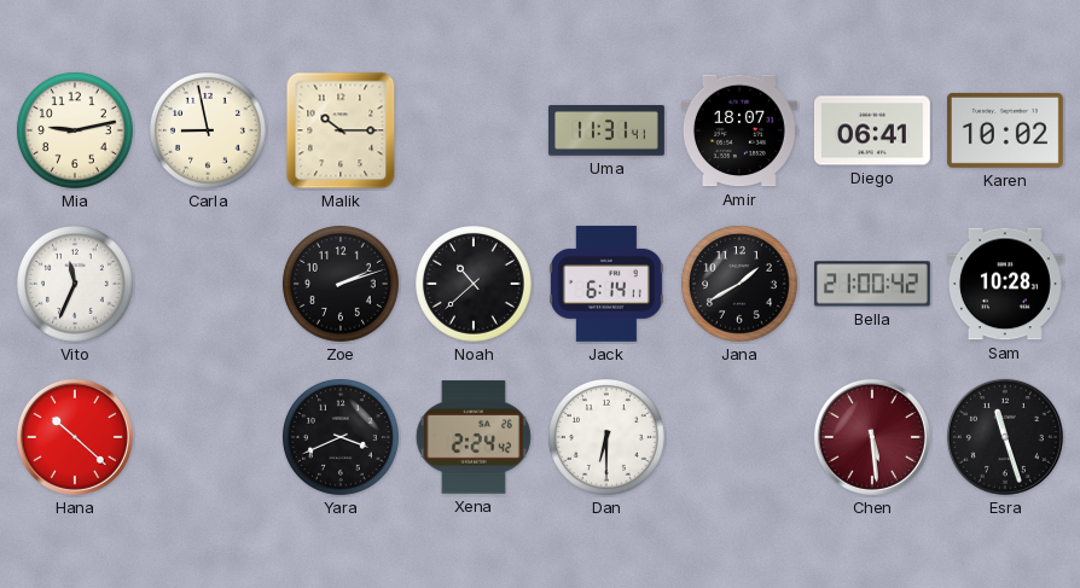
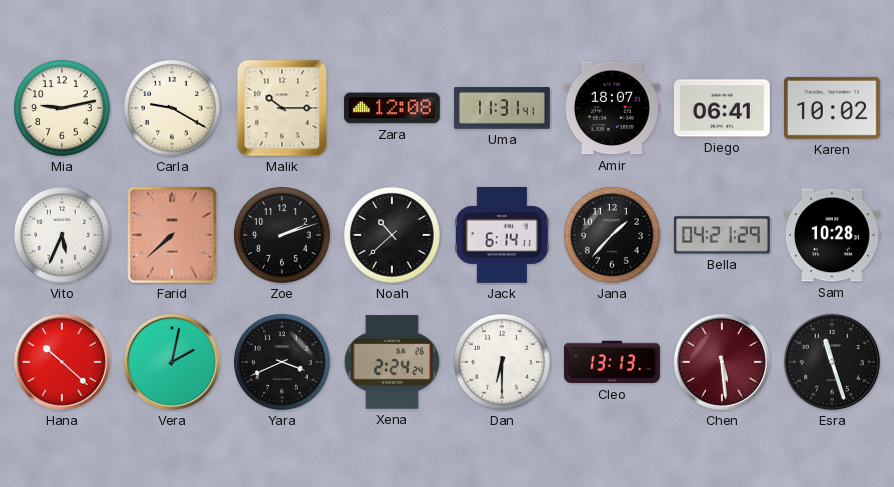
Carla: 8:58 -> 9:20 (173, 109)
Zara: none -> 12:08 (392, 108)
Vito: 11:34 -> 5:34 (63, 236)
Farid: none -> 7:38 (172, 235)
Jana: 1:40 -> 1:37 (613, 236)
Bella: 21:00 -> 04:21 (722, 235)
Vera: none -> 2:02 (172, 362)
Xena: 2:24:42 -> 2:24:24 (392, 362)
Cleo: none -> 13:13 (612, 362)
